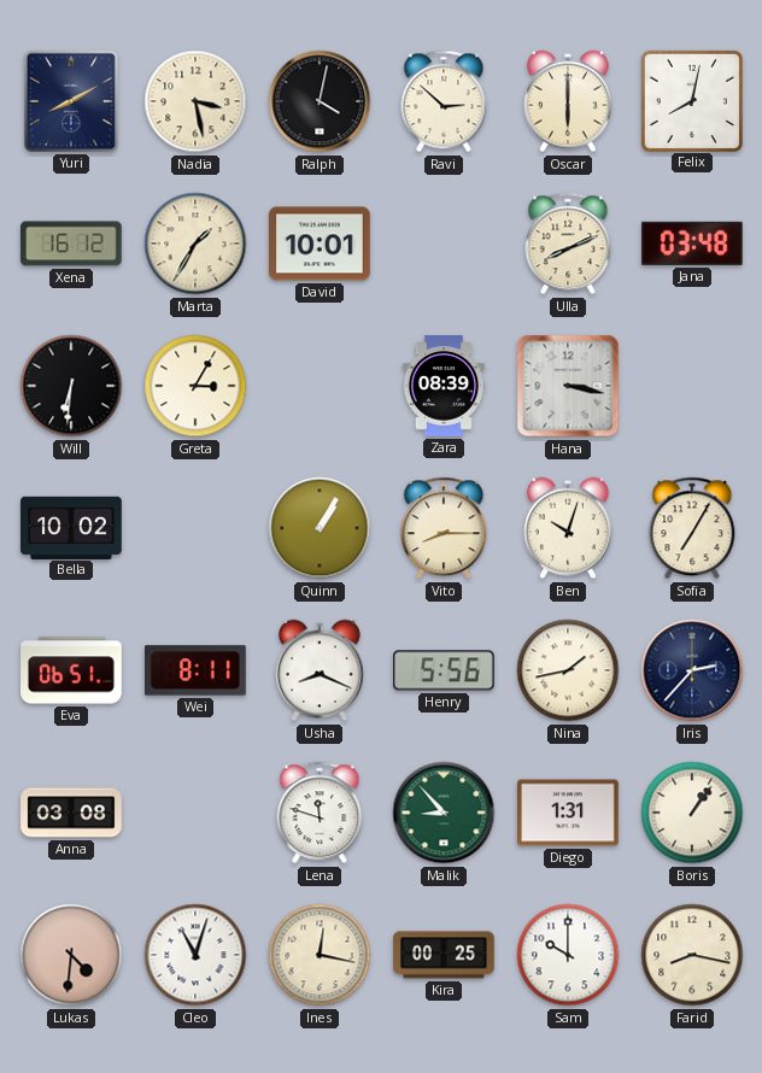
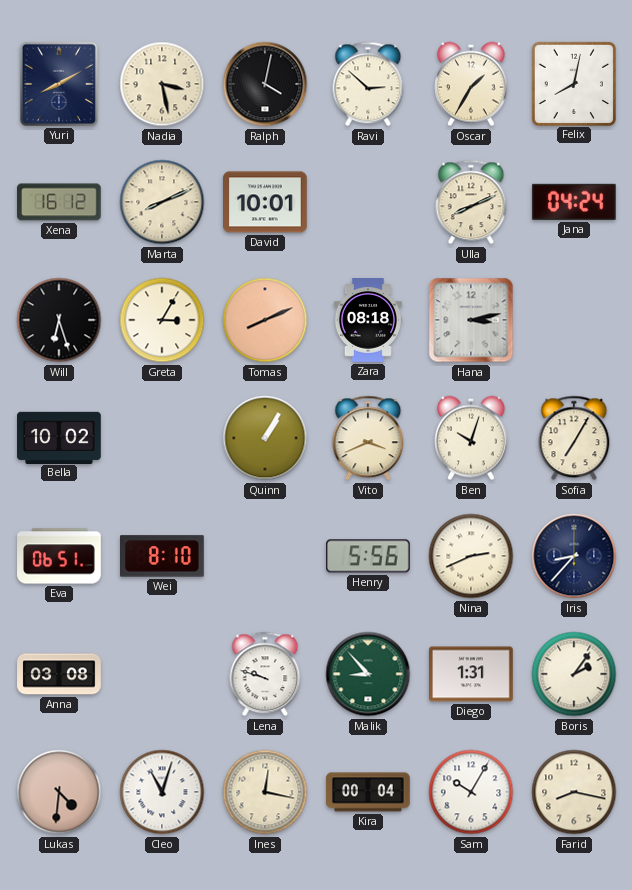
Oscar: 6:00 -> 1:35 (472, 84)
Marta: 1:35 -> 8:11 (162, 202)
Jana: 03:48 -> 04:24 (574, 202)
Will: 6:31 -> 6:27 (59, 320)
Tomas: none -> 8:11 (265, 320)
Zara: 08:39 -> 08:18 (368, 320)
Hana: 3:17 -> 3:13 (471, 320)
Vito: 8:15 -> 3:41 (368, 438)
Wei: 8:11 -> 8:10 (163, 556)
Usha: 8:19 -> none (321, 670)
Nina: 1:43 -> 2:41 (471, 556)
Iris: 2:37 -> 8:37 (574, 556)
Lena: 11:48 -> 9:48 (265, 674)
Boris: 1:06 -> 2:06 (574, 674)
Kira: 00:25 -> 00:04 (368, 792)
Sam: 10:00 -> 10:05 (471, 792)
